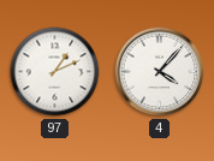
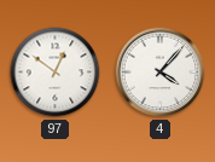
97: 1:11 -> 12:51 (56, 73)
